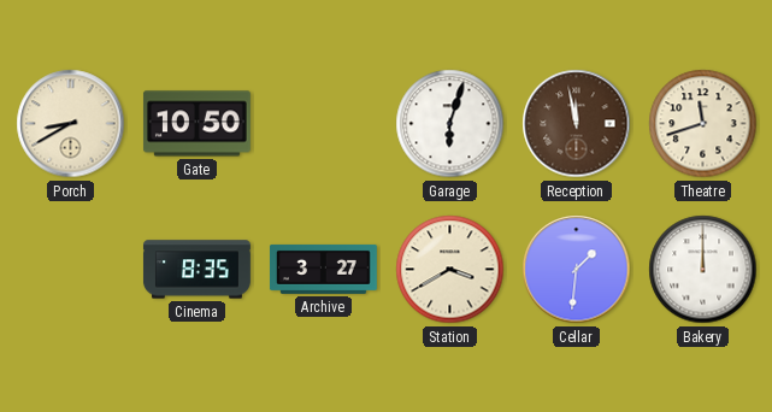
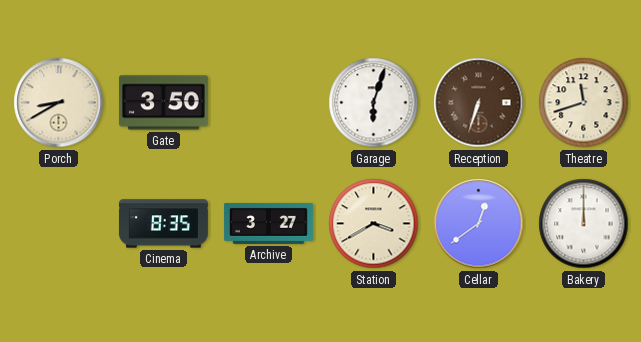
Gate: 10:50 -> 3:50 (163, 103)
Reception: 11:58 -> 6:33 (479, 103)
Cellar: 1:31 -> 12:39 (479, 224)
